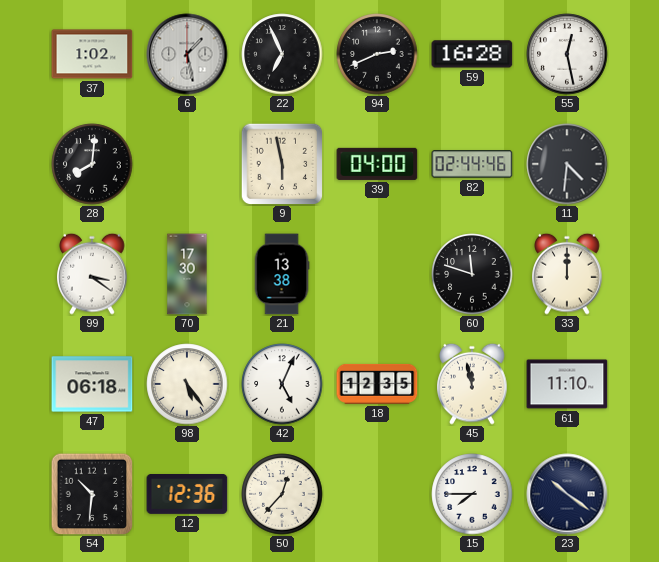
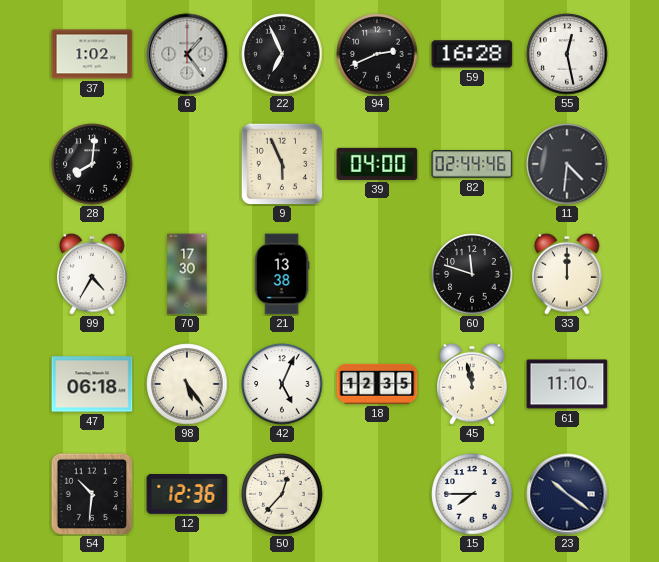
6: 1:28 -> 1:24 (187, 54)
9: 5:58 -> 5:56 (282, 164)
99: 3:21 -> 4:35 (92, 274)
